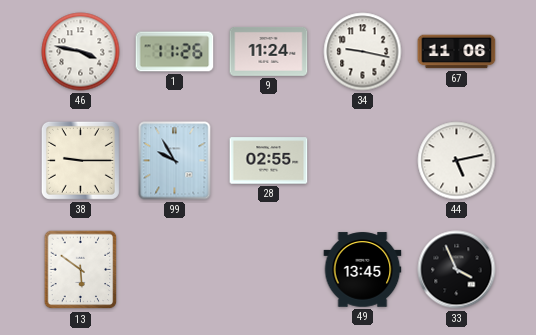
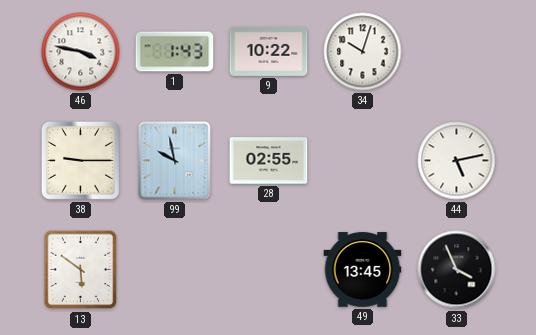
1: 11:26 -> 1:43 (175, 52)
9: 11:24 -> 10:22 (269, 52)
34: 9:17 -> 10:03 (363, 52)
67: 11:06 -> none (457, 52)
99: 9:55 -> 9:58 (175, 161)
